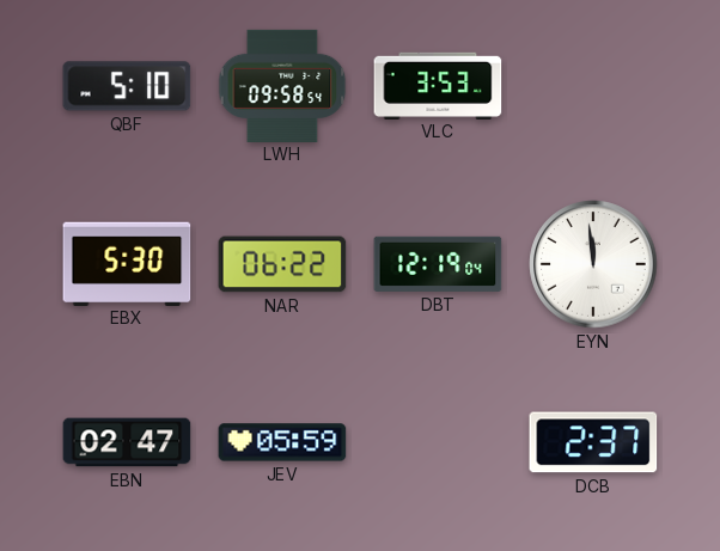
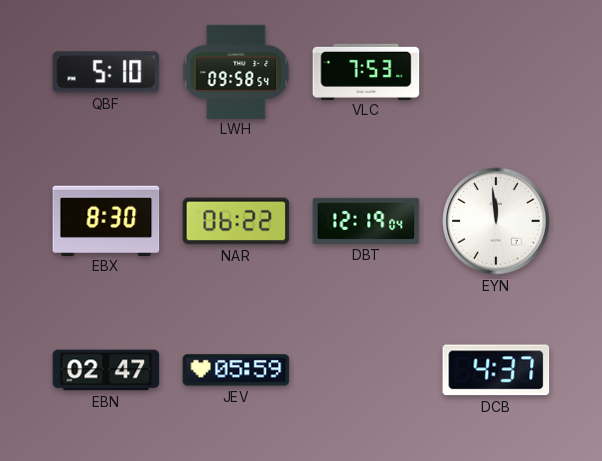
VLC: 3:53 -> 7:53 (366, 71)
EBX: 5:30 -> 8:30 (106, 220)
DCB: 2:37 -> 4:37 (496, 370)
